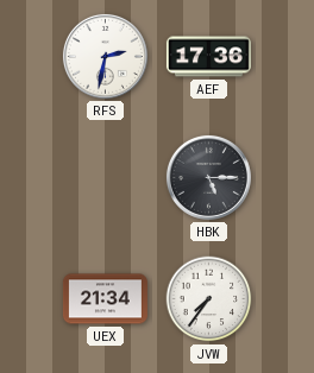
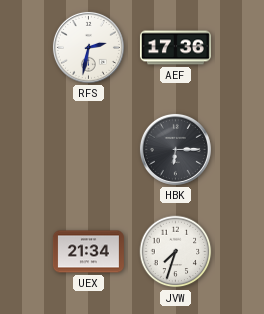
HBK: 5:15 -> 6:15 (175, 149)
JVW: 7:36 -> 7:33 (176, 252)
